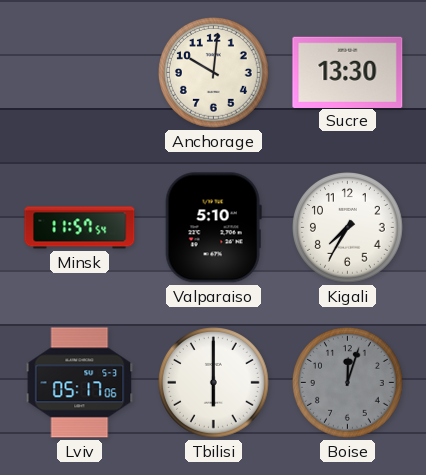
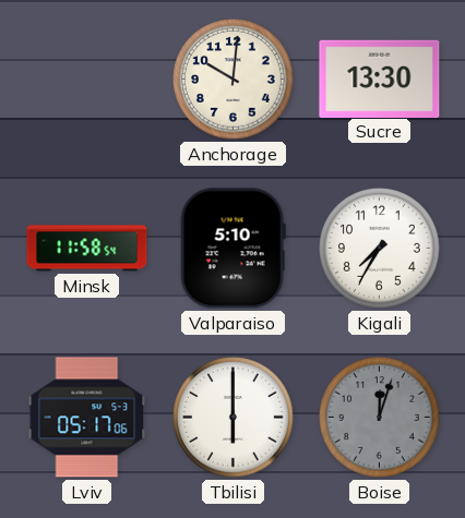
Minsk: 11:57 -> 11:58 (87, 249)
